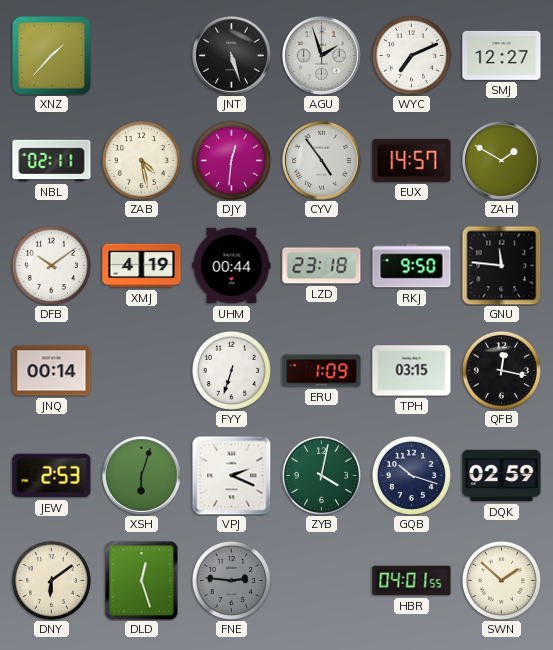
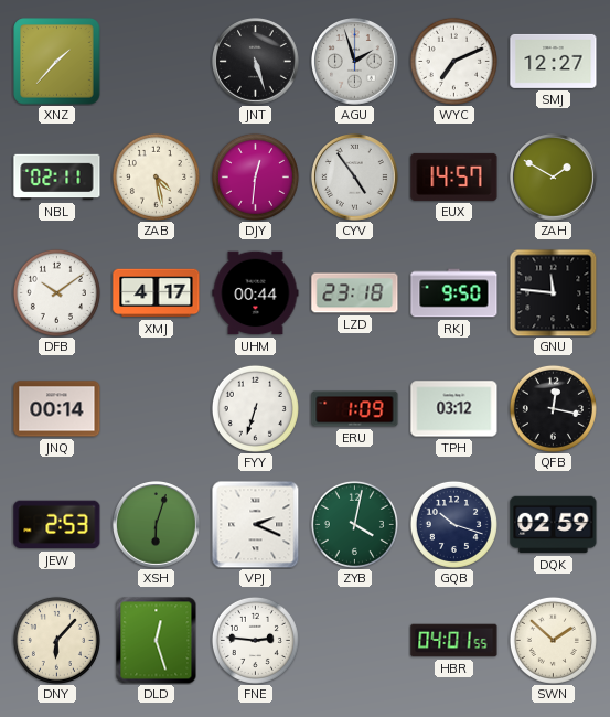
XMJ: 4:19 -> 4:17 (157, 293)
TPH: 03:15 -> 03:12 (454, 409)
DNY: 6:09 -> 6:07 (56, 640)
FNE dial: grey -> white (255, 640)
